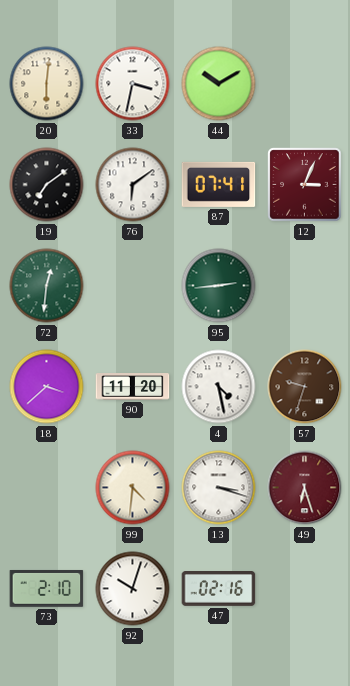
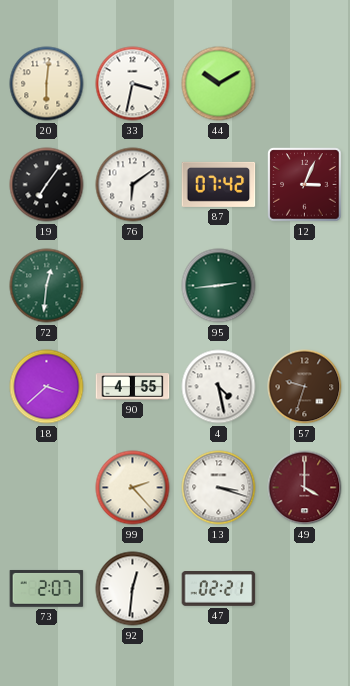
19: 7:09 -> 7:06 (47, 185)
87: 07:41 -> 07:42 (219, 184)
90: 11:20 -> 4:55 (133, 387)
99: 4:31 -> 2:23 (133, 488)
49: 6:27 -> 4:00 (305, 488)
73: 2:10 -> 2:07 (47, 588)
92: 10:03 -> 12:31 (133, 589)
47: 02:16 -> 02:21 (219, 589)
